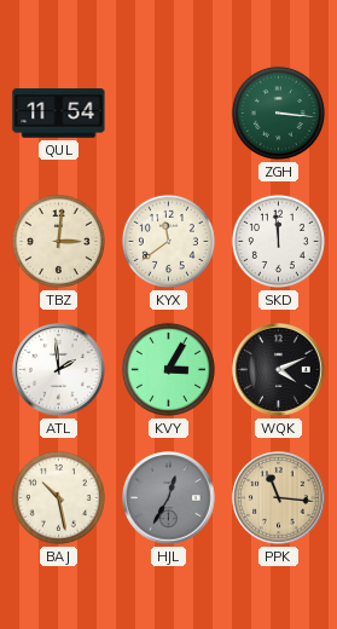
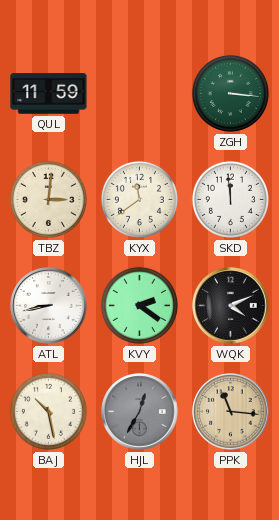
QUL: 11:54 -> 11:59 (49, 94)
ATL: 1:59 -> 8:43 (49, 306)
KVY: 3:05 -> 2:21 (139, 305)
